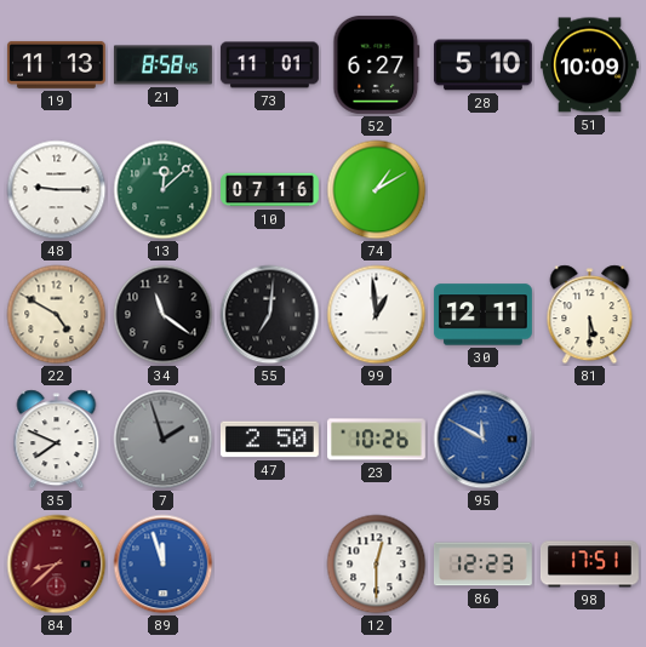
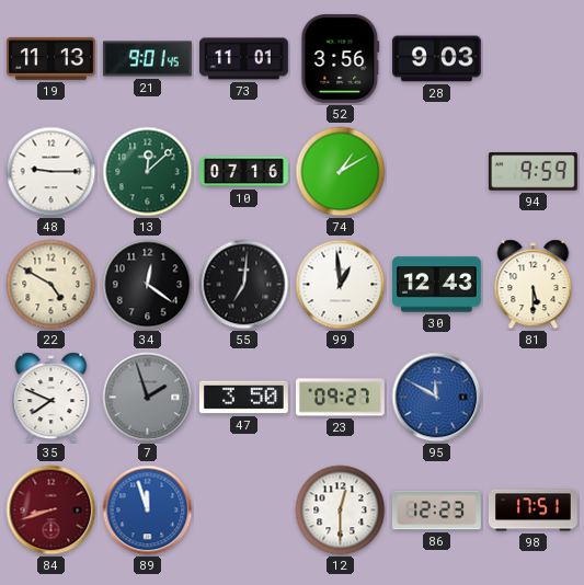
21: 8:58 -> 9:01 (147, 59)
52: 6:27 -> 3:56 (341, 58)
28: 5:10 -> 9:03 (436, 59)
51: 10:09 -> none (589, 65)
94: none -> 9:59 (533, 172)
34: 11:21 -> 12:21 (148, 285)
30: 12:11 -> 12:43 (436, 285)
47: 2:50 -> 3:50 (243, 398)
23: 10:26 -> 09:27 (340, 398)
84: 8:38 -> 8:42 (51, 511)
